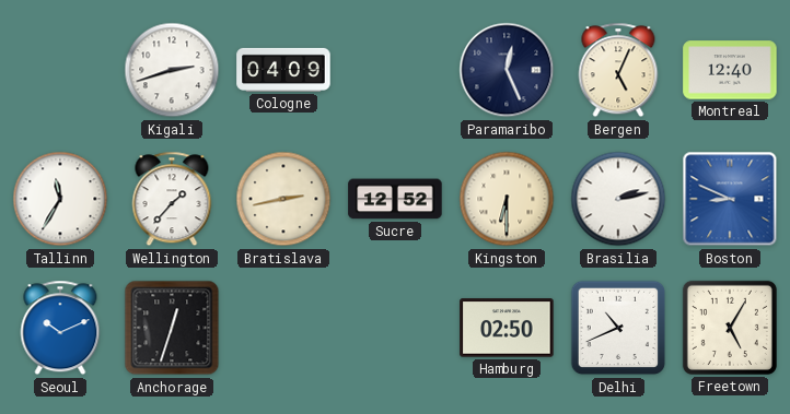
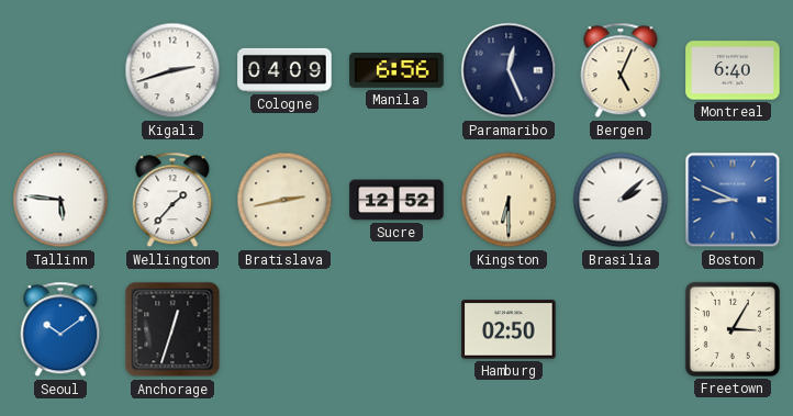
Manila: none -> 6:56 (396, 70)
Montreal: 12:40 -> 6:40 (733, 70)
Tallinn: 11:35 -> 5:46 (60, 200)
Brasilia: 2:13 -> 2:08 (621, 200)
Seoul: 10:11 -> 10:09 (60, 329)
Delhi: 10:41 -> none (618, 328)
Freetown: 5:05 -> 3:05 (733, 329)
